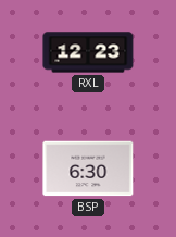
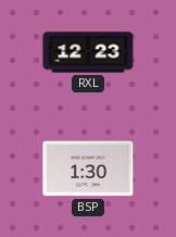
BSP: 6:30 -> 1:30 (88, 169)
